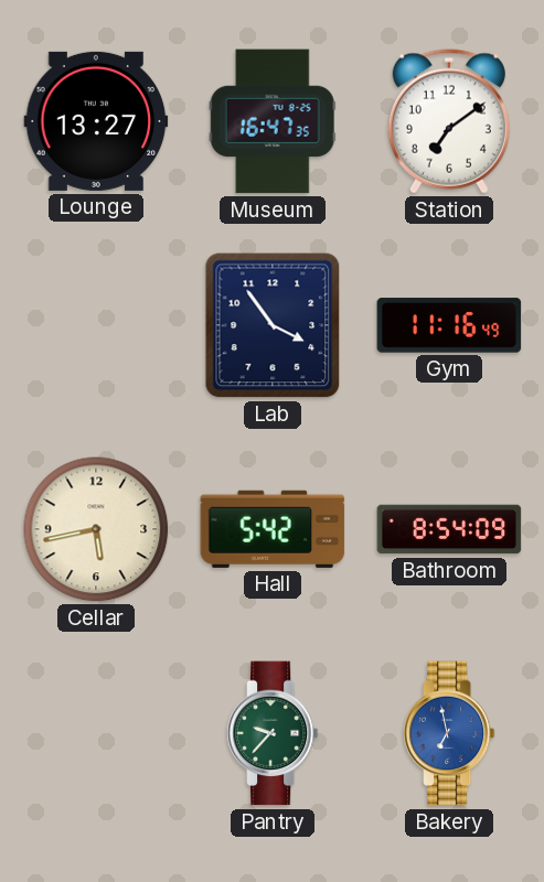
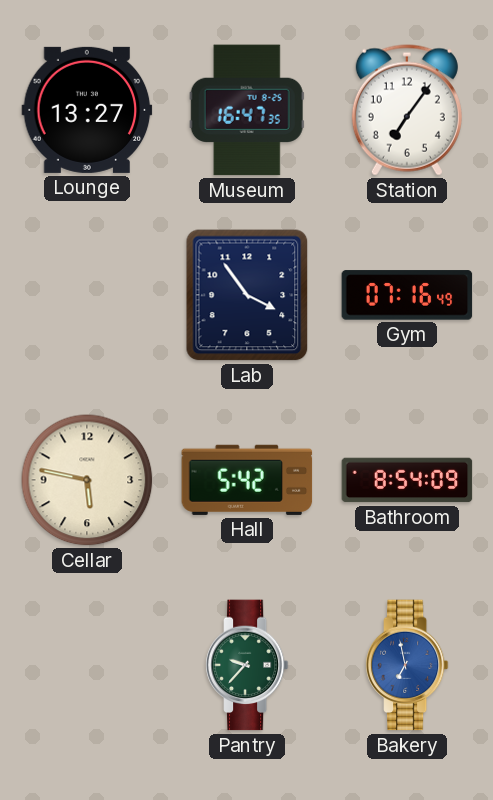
Station: 7:09 -> 7:06 (407, 110)
Gym: 11:16 -> 07:16 (407, 295)
Cellar: 5:43 -> 5:47 (87, 480)
